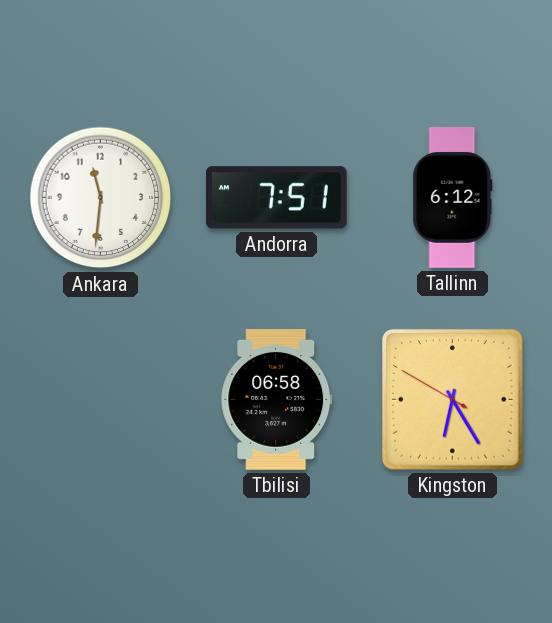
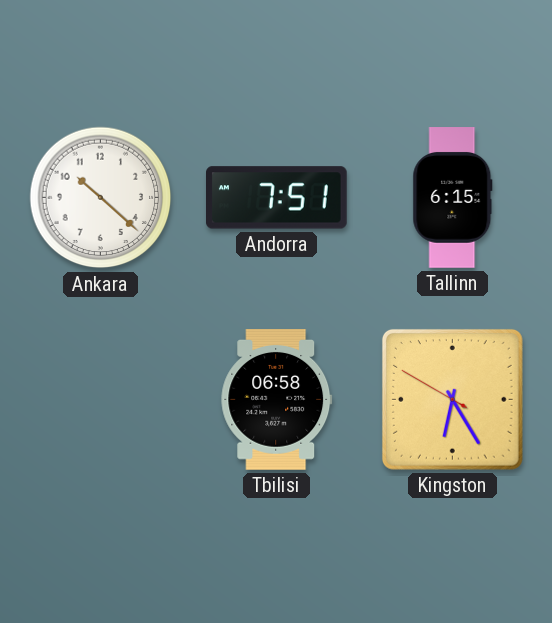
Ankara: 11:31 -> 10:22 (101, 198)
Tallinn: 6:12 -> 6:15 (453, 198)
